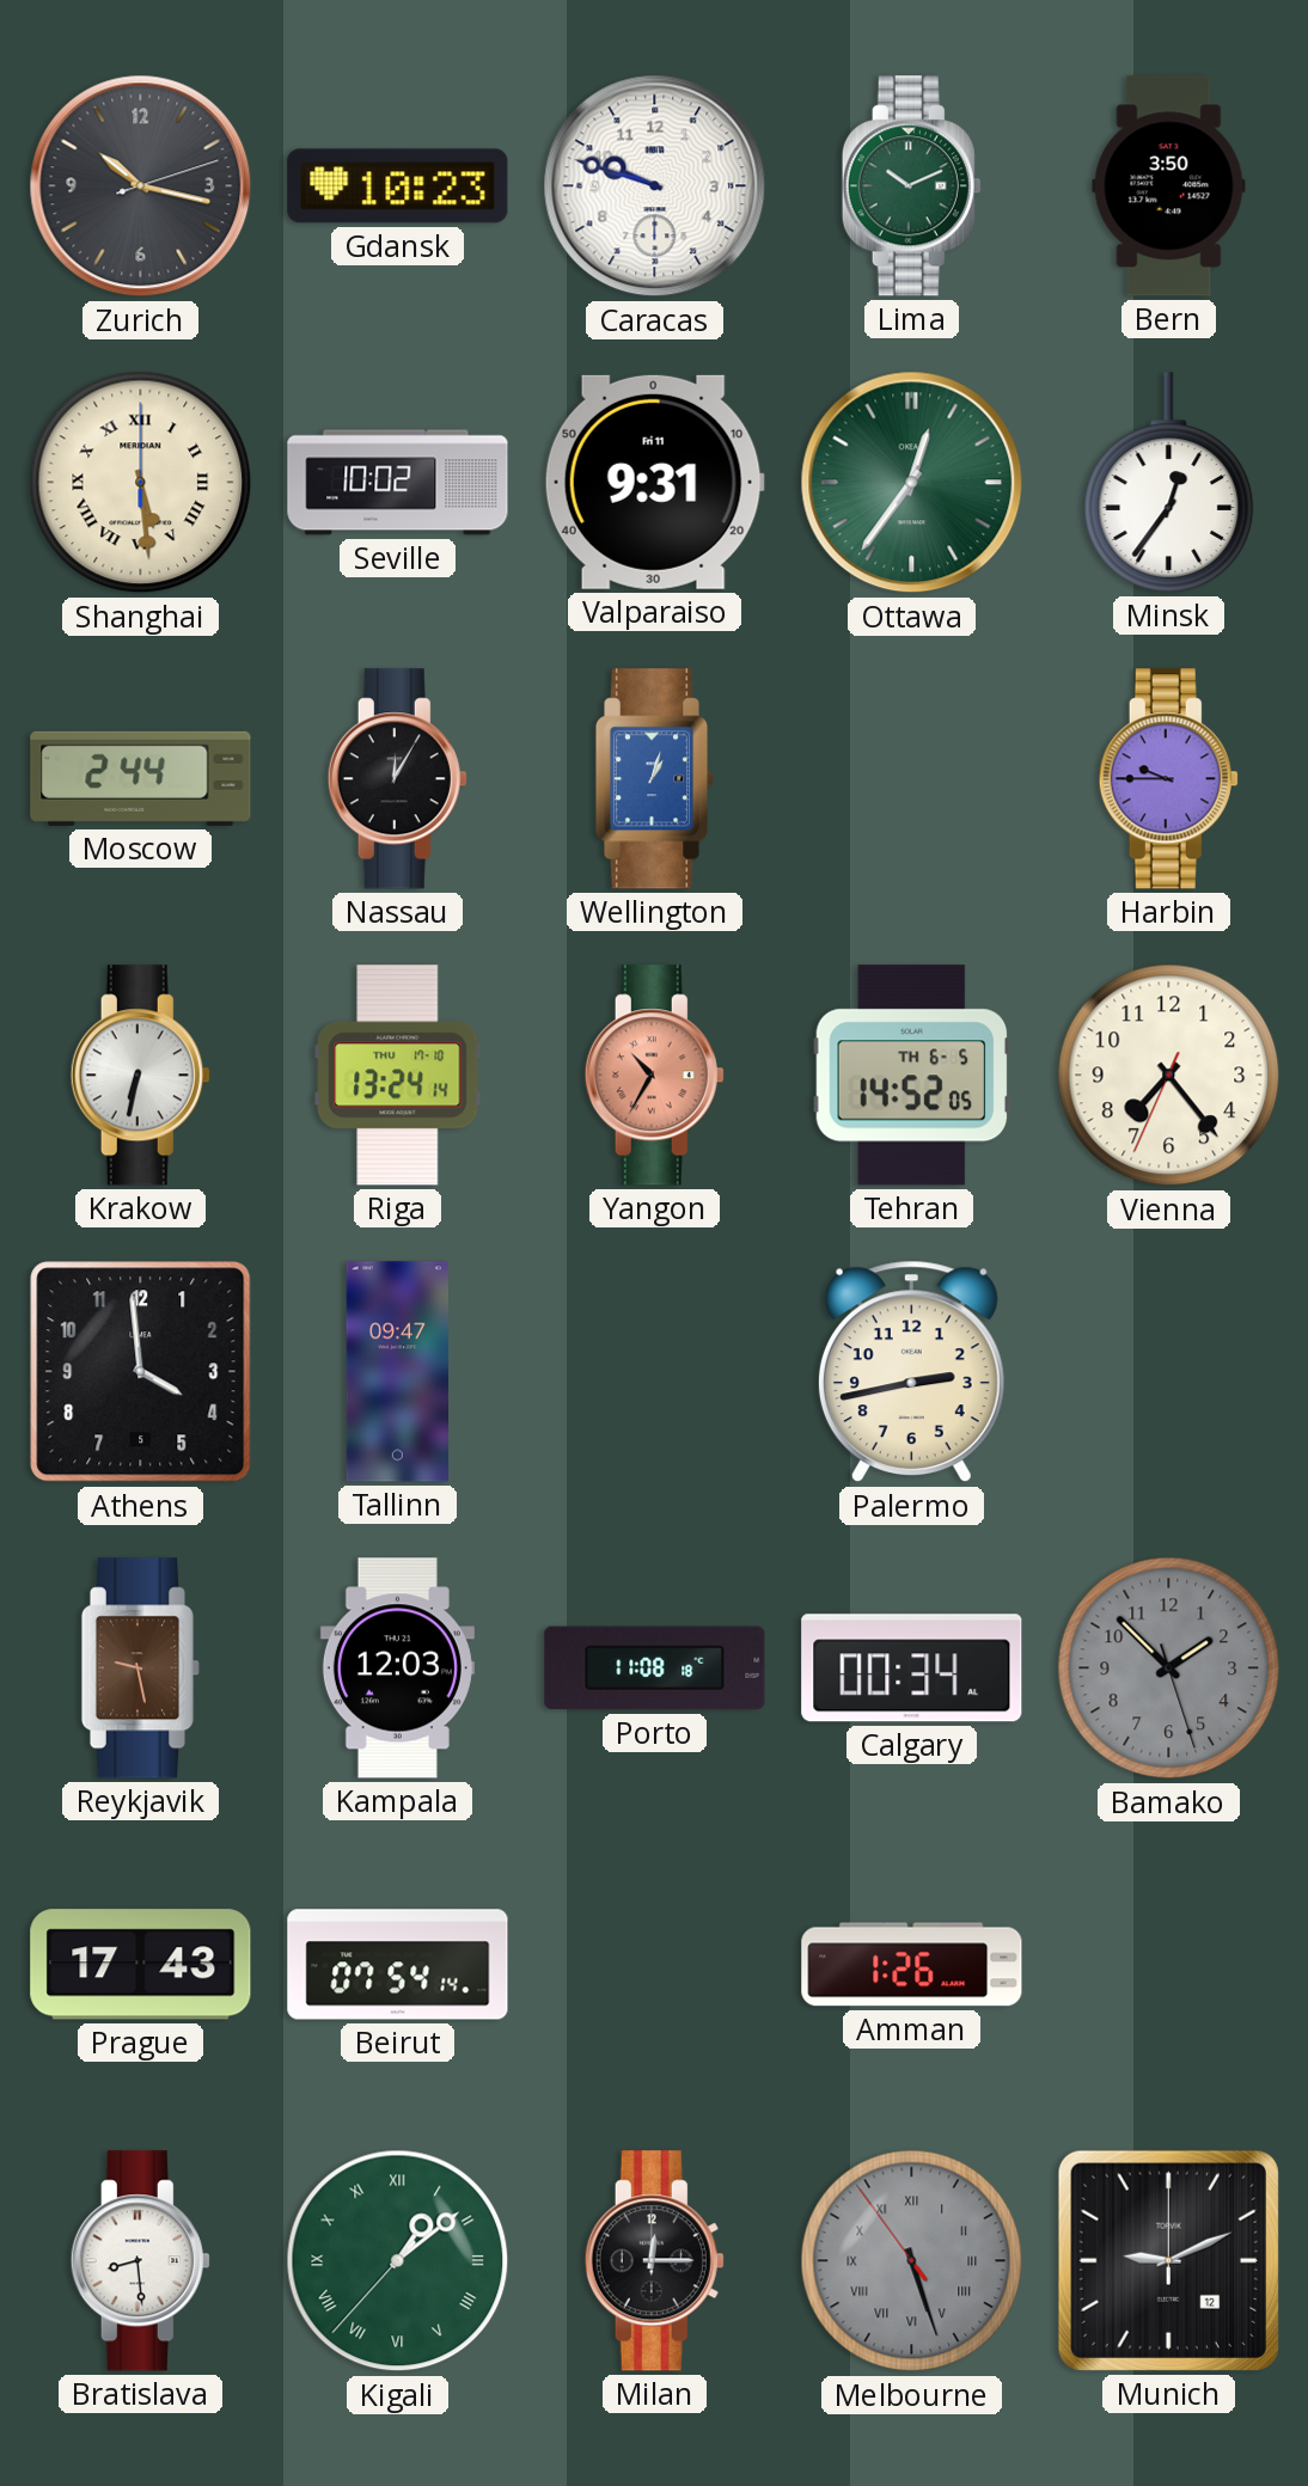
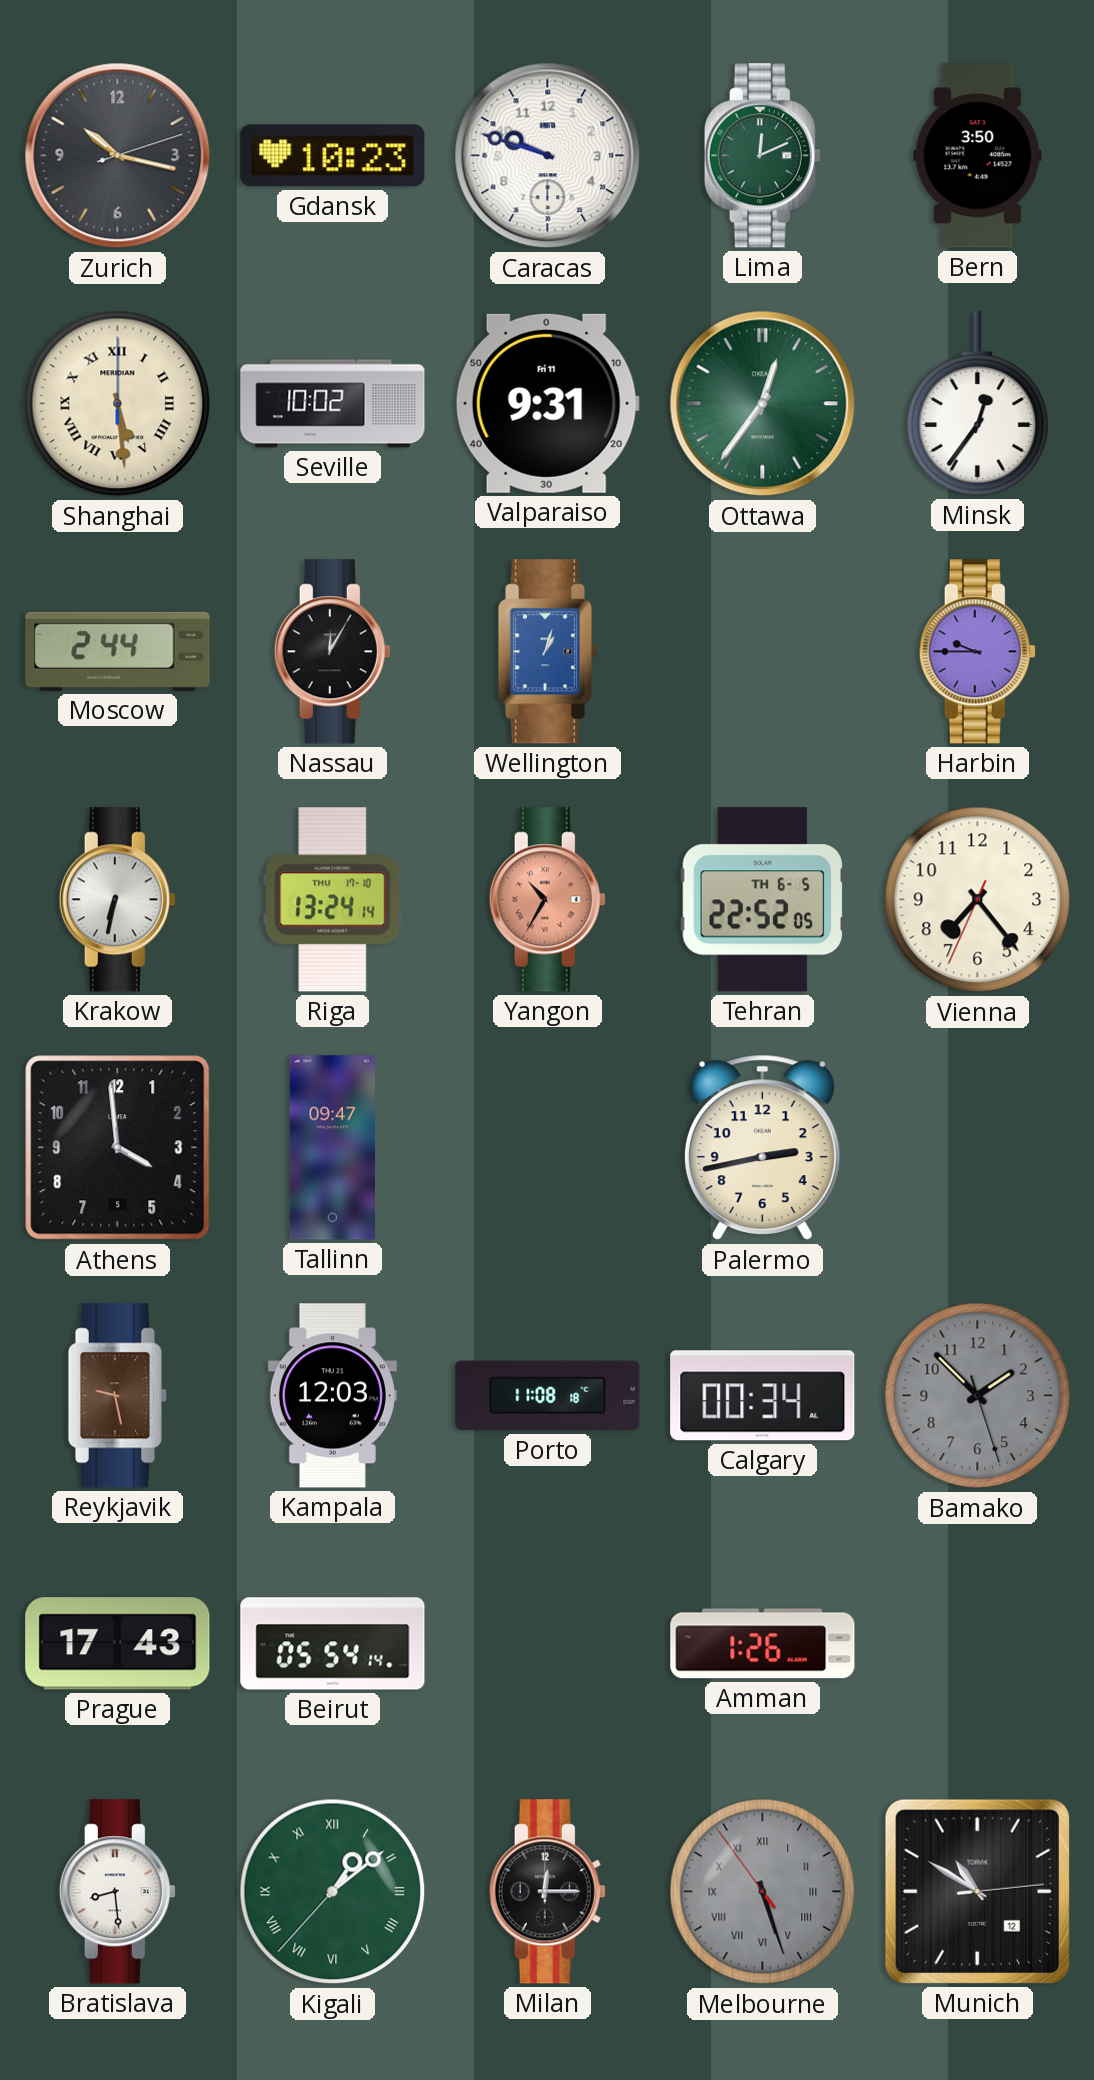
Lima: 10:11 -> 12:11 (762, 156)
Tehran: 14:52 -> 22:52 (763, 900)
Beirut: 07:54 -> 05:54 (333, 1644)
Munich: 9:11 -> 10:50 (977, 1891)
